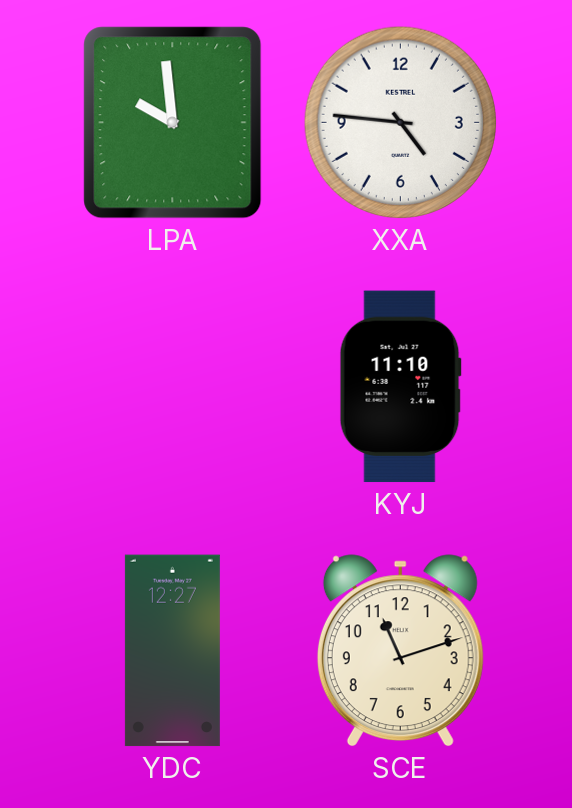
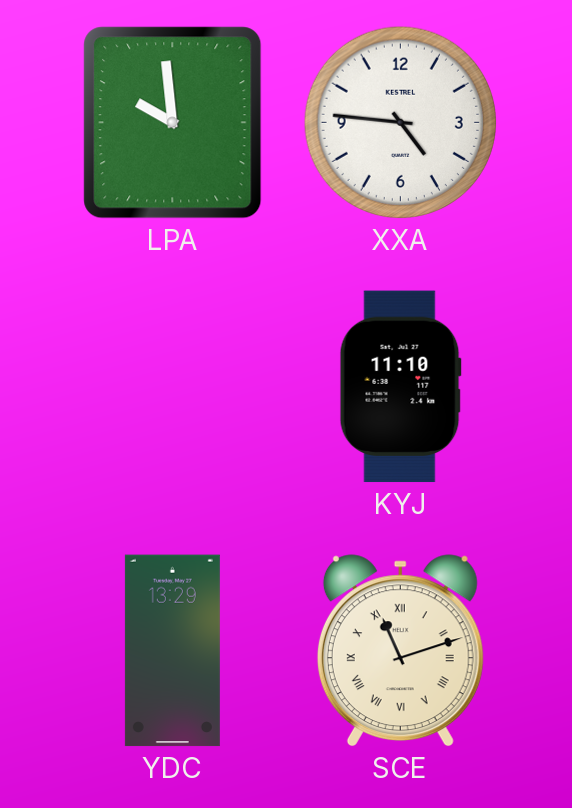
YDC: 12:27 -> 13:29 (172, 651)
SCE numerals: Arabic -> Roman (400, 651)
